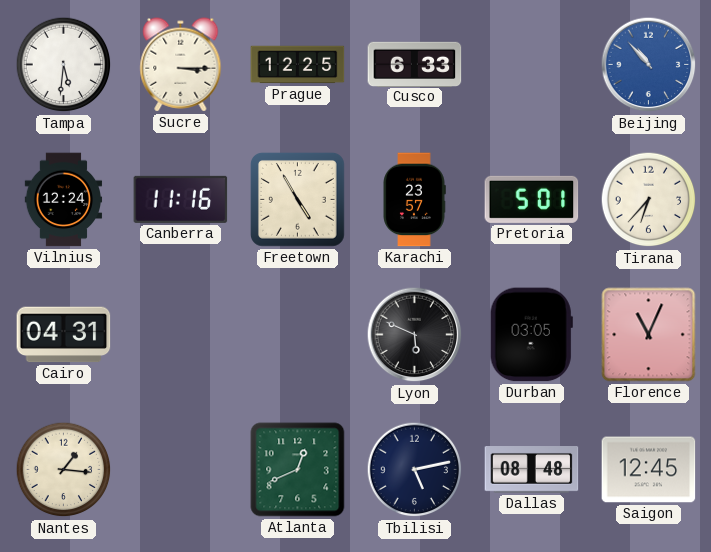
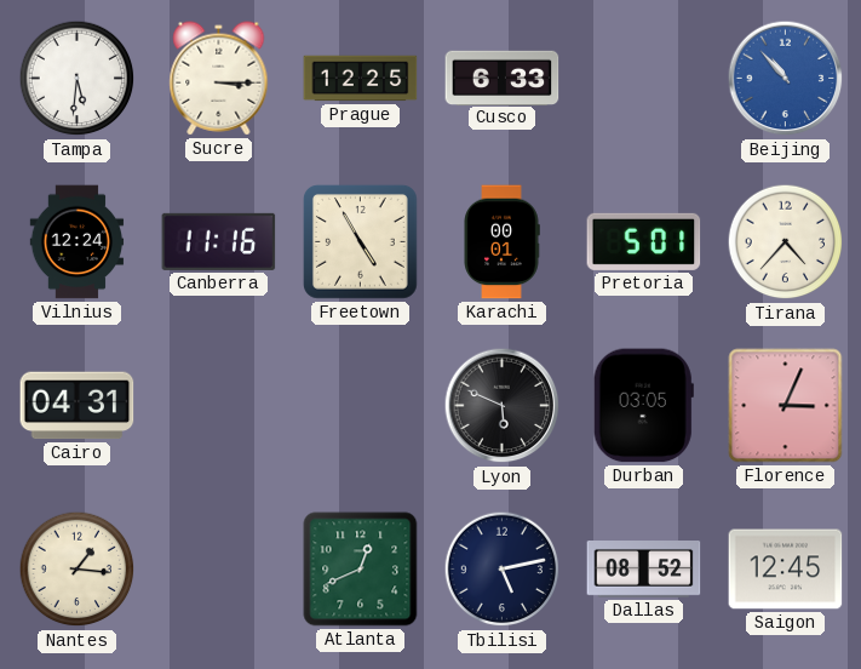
Karachi: 23:57 -> 00:01 (501, 242)
Tirana: 6:37 -> 4:37 (786, 242)
Florence: 11:04 -> 3:04 (786, 406)
Dallas: 08:48 -> 08:52 (644, 570)
